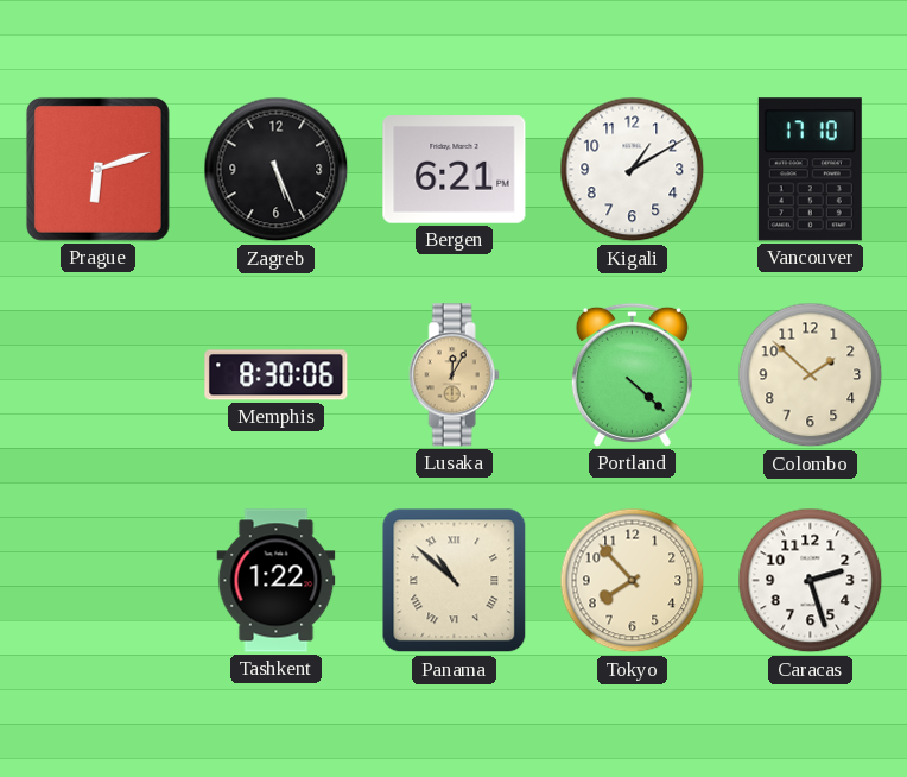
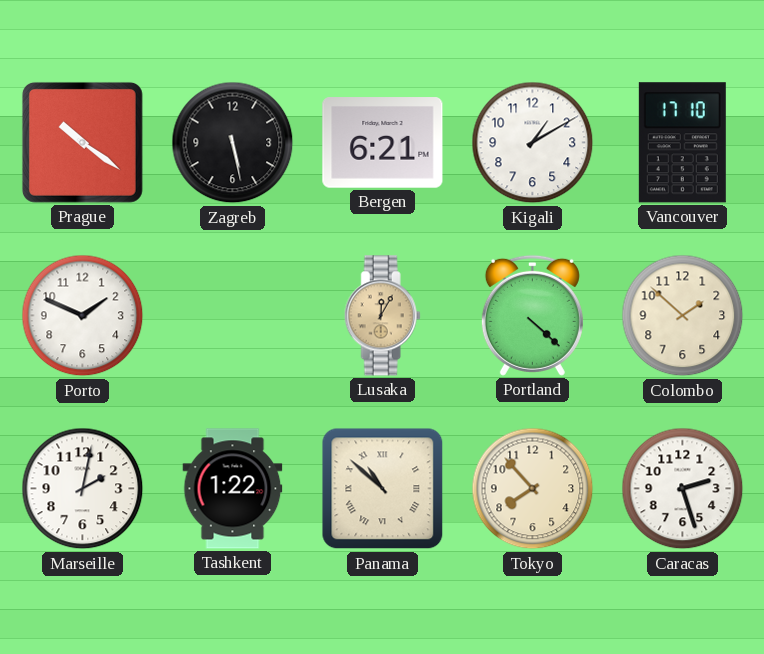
Prague: 6:12 -> 10:21 (82, 142)
Zagreb: 5:26 -> 5:28 (233, 143)
Porto: none -> 1:49 (83, 316)
Memphis: 8:30 -> none (277, 375)
Marseille: none -> 2:02 (83, 489)
